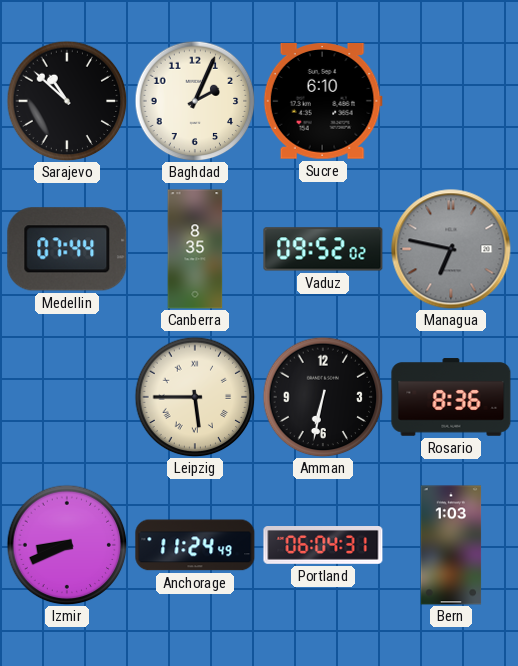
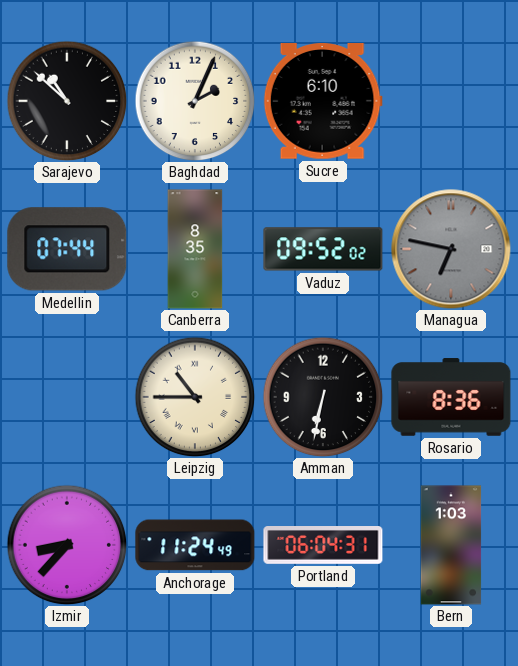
Leipzig: 5:45 -> 10:45 (195, 397)
Izmir: 8:41 -> 8:37 (67, 545)
